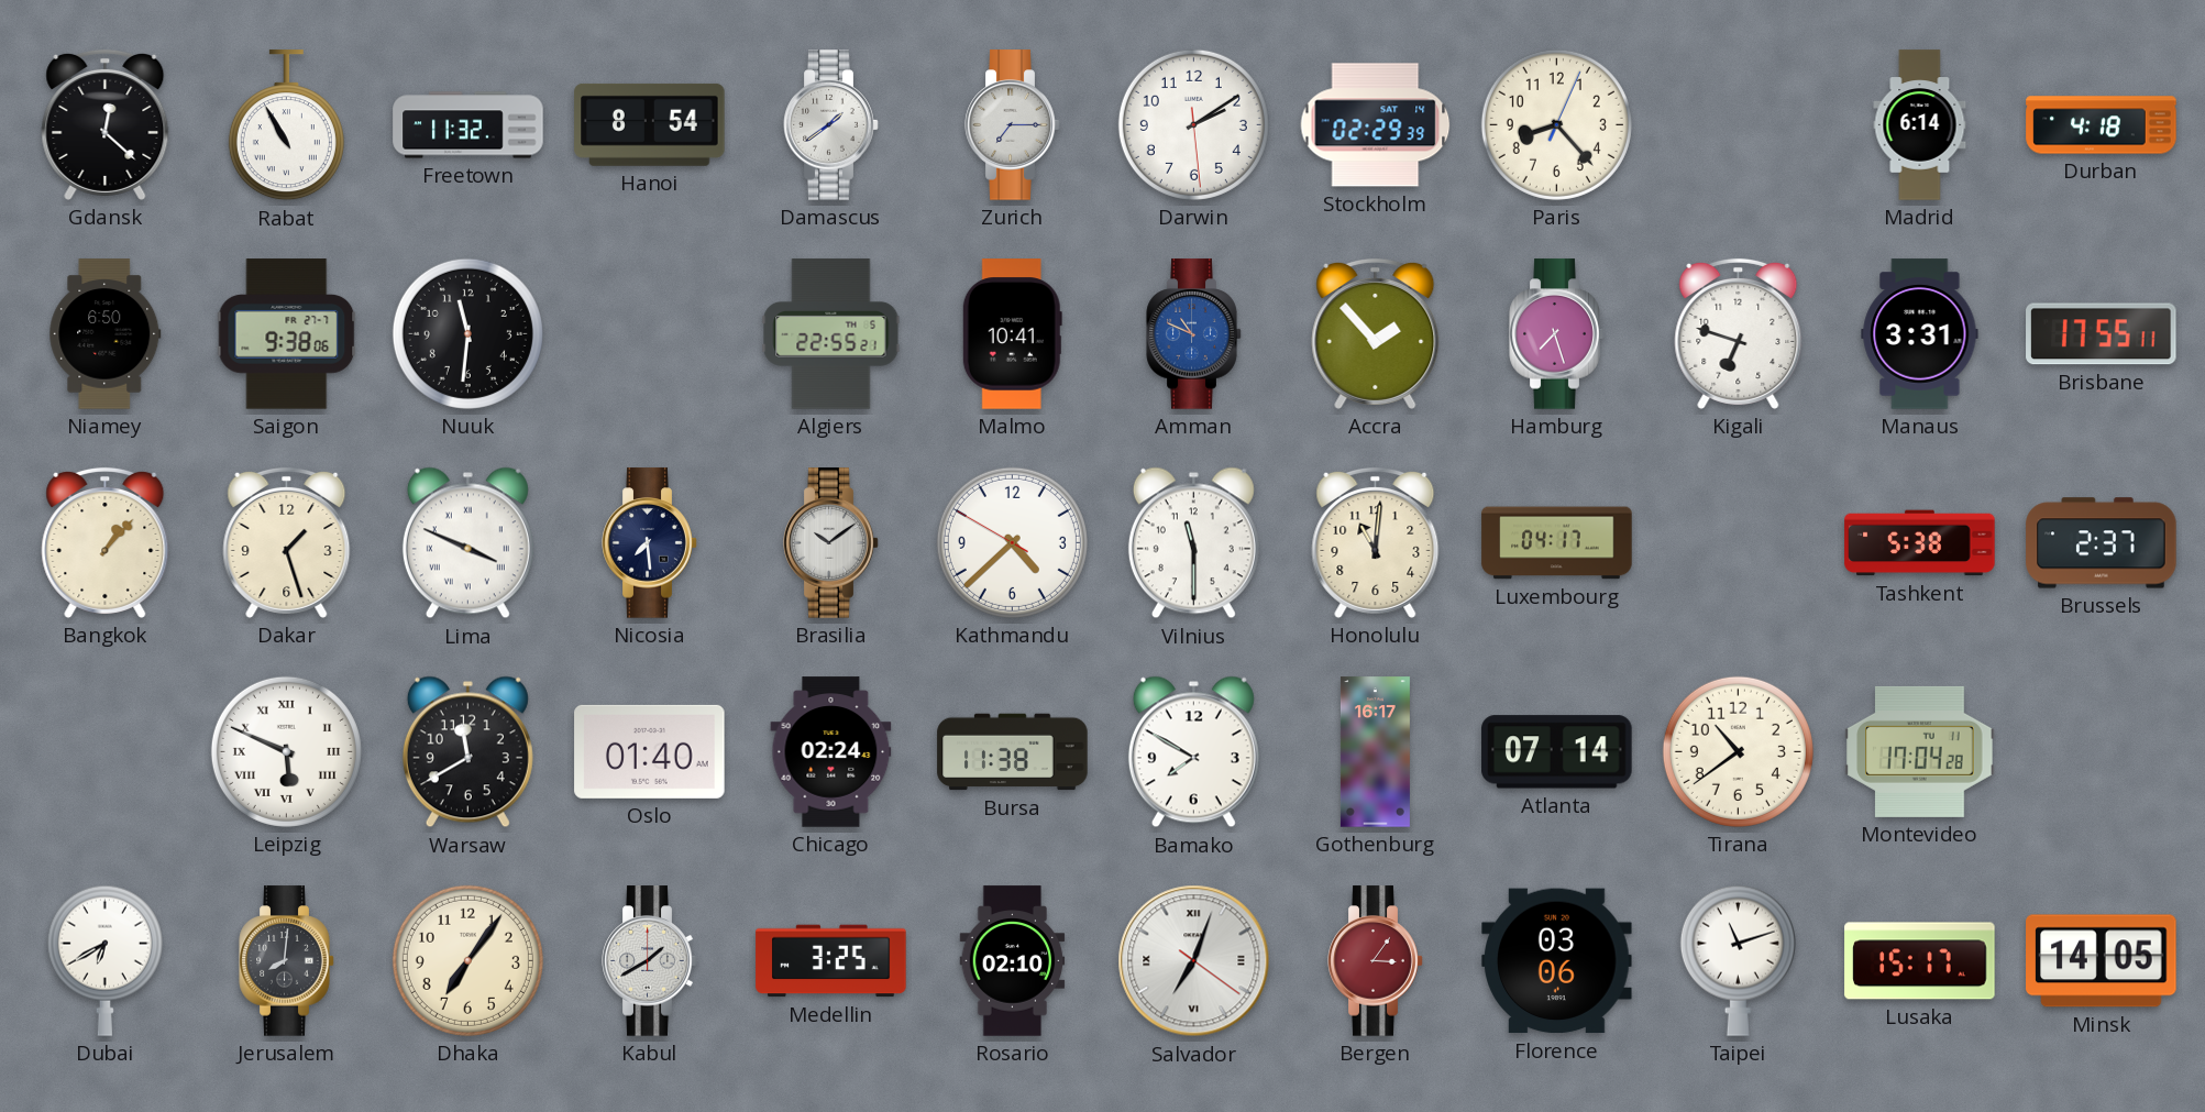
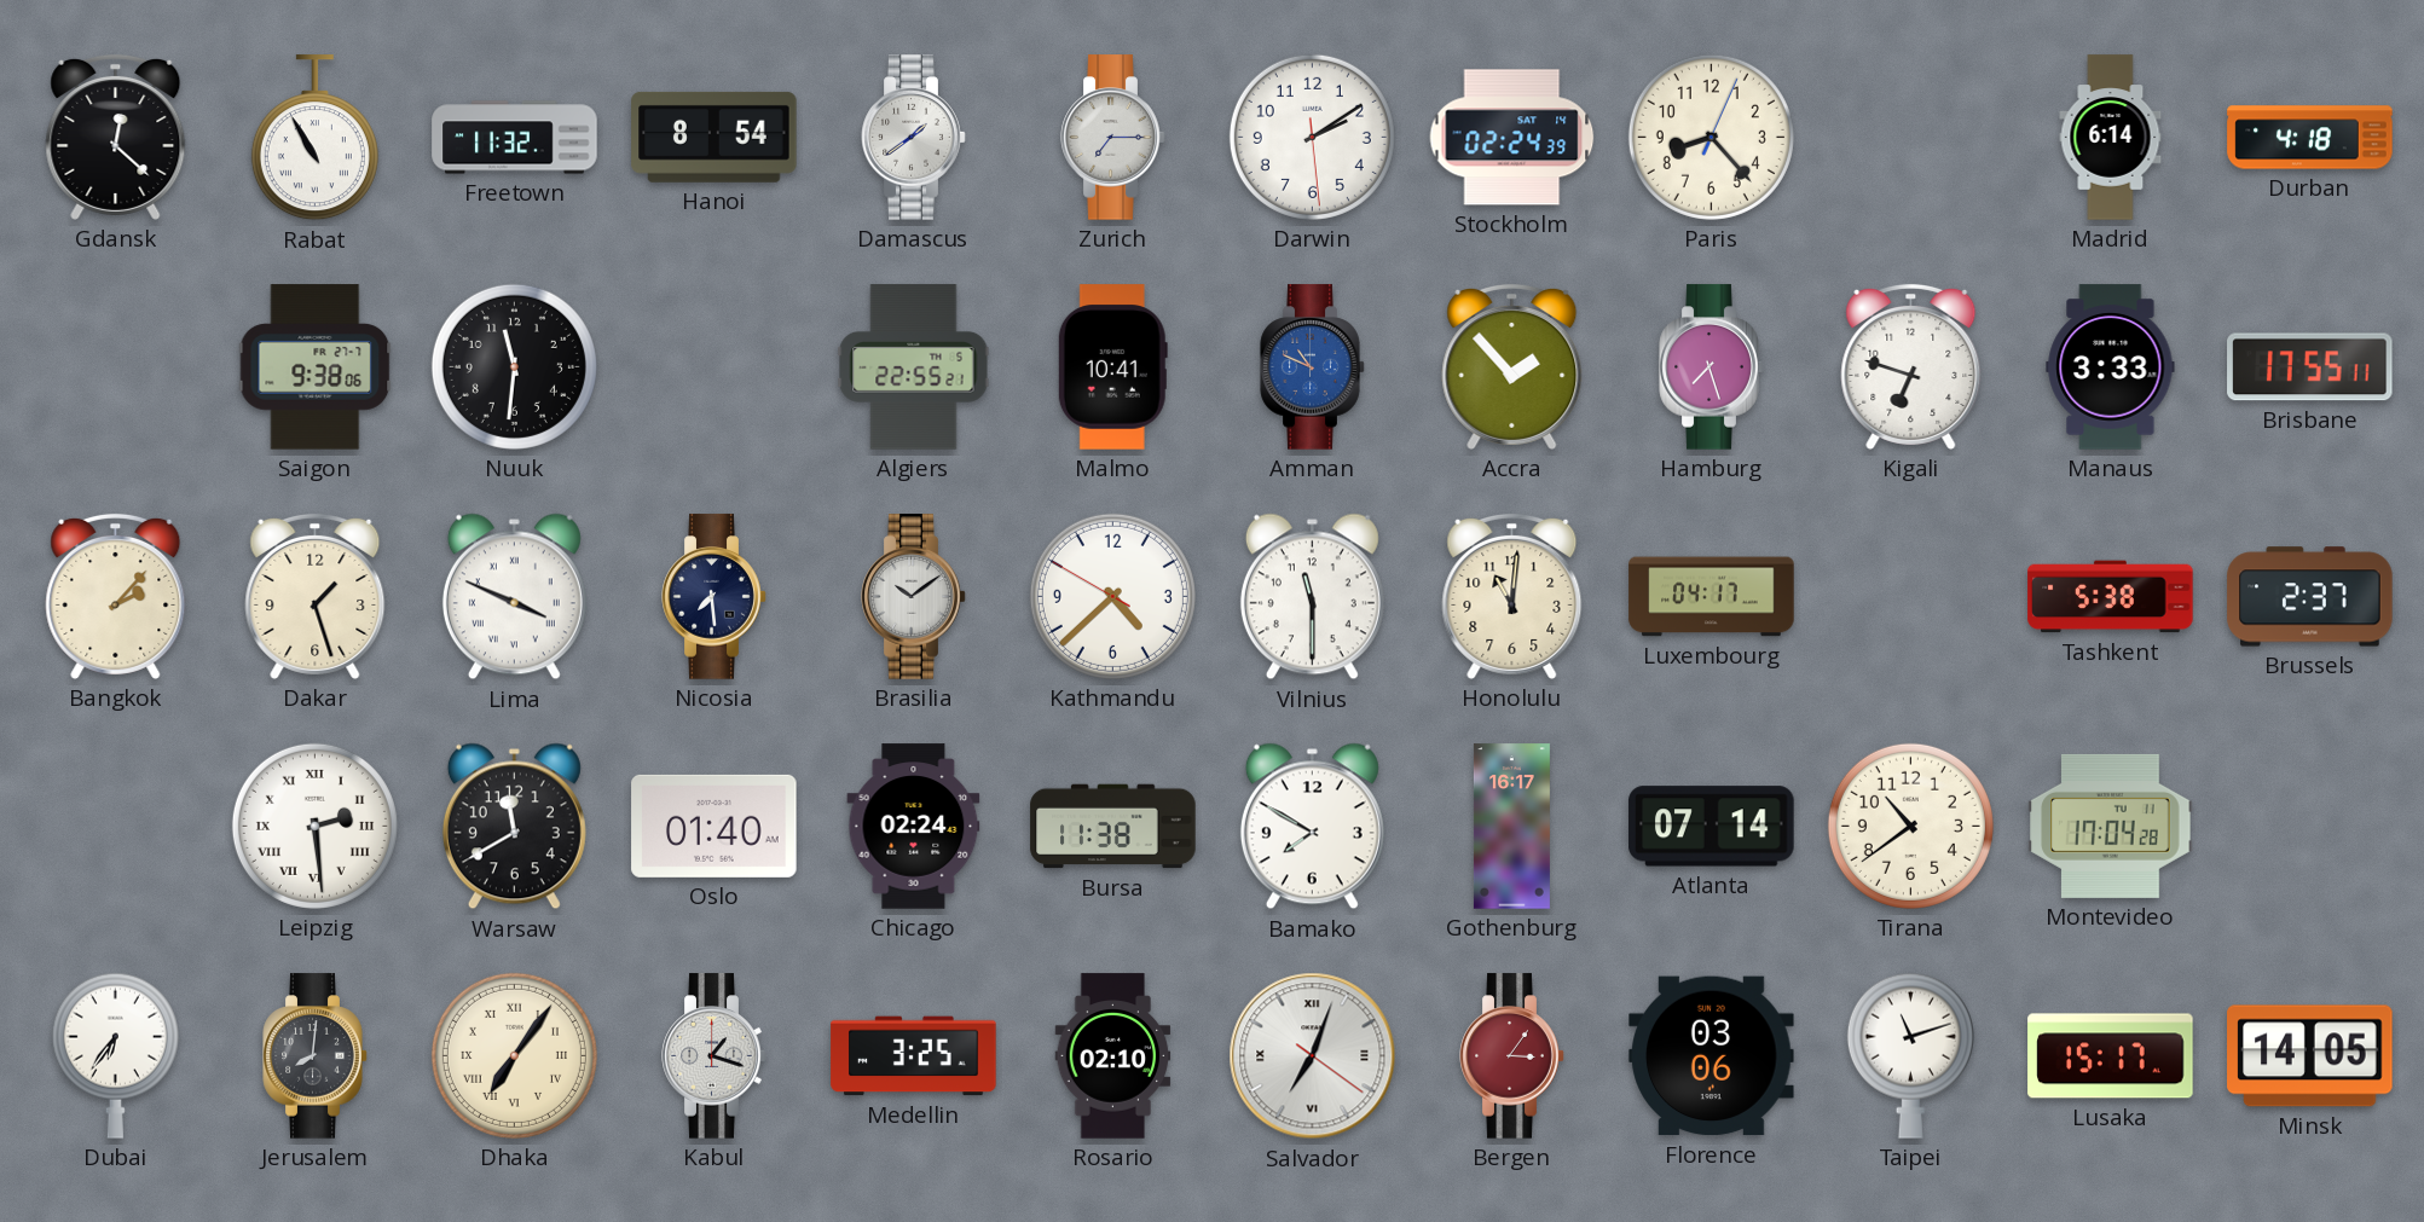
Stockholm: 02:29 -> 02:24 (1512, 138)
Niamey: 6:50 -> none (106, 334)
Manaus: 3:31 -> 3:33 (2111, 367)
Bangkok: 1:07 -> 2:07 (116, 596)
Leipzig: 5:49 -> 2:29 (314, 826)
Dubai: 6:40 -> 6:36 (115, 1055)
Dhaka numerals: Arabic -> Roman (514, 1055)
Kabul: 1:40 -> 1:18 (715, 1056)
